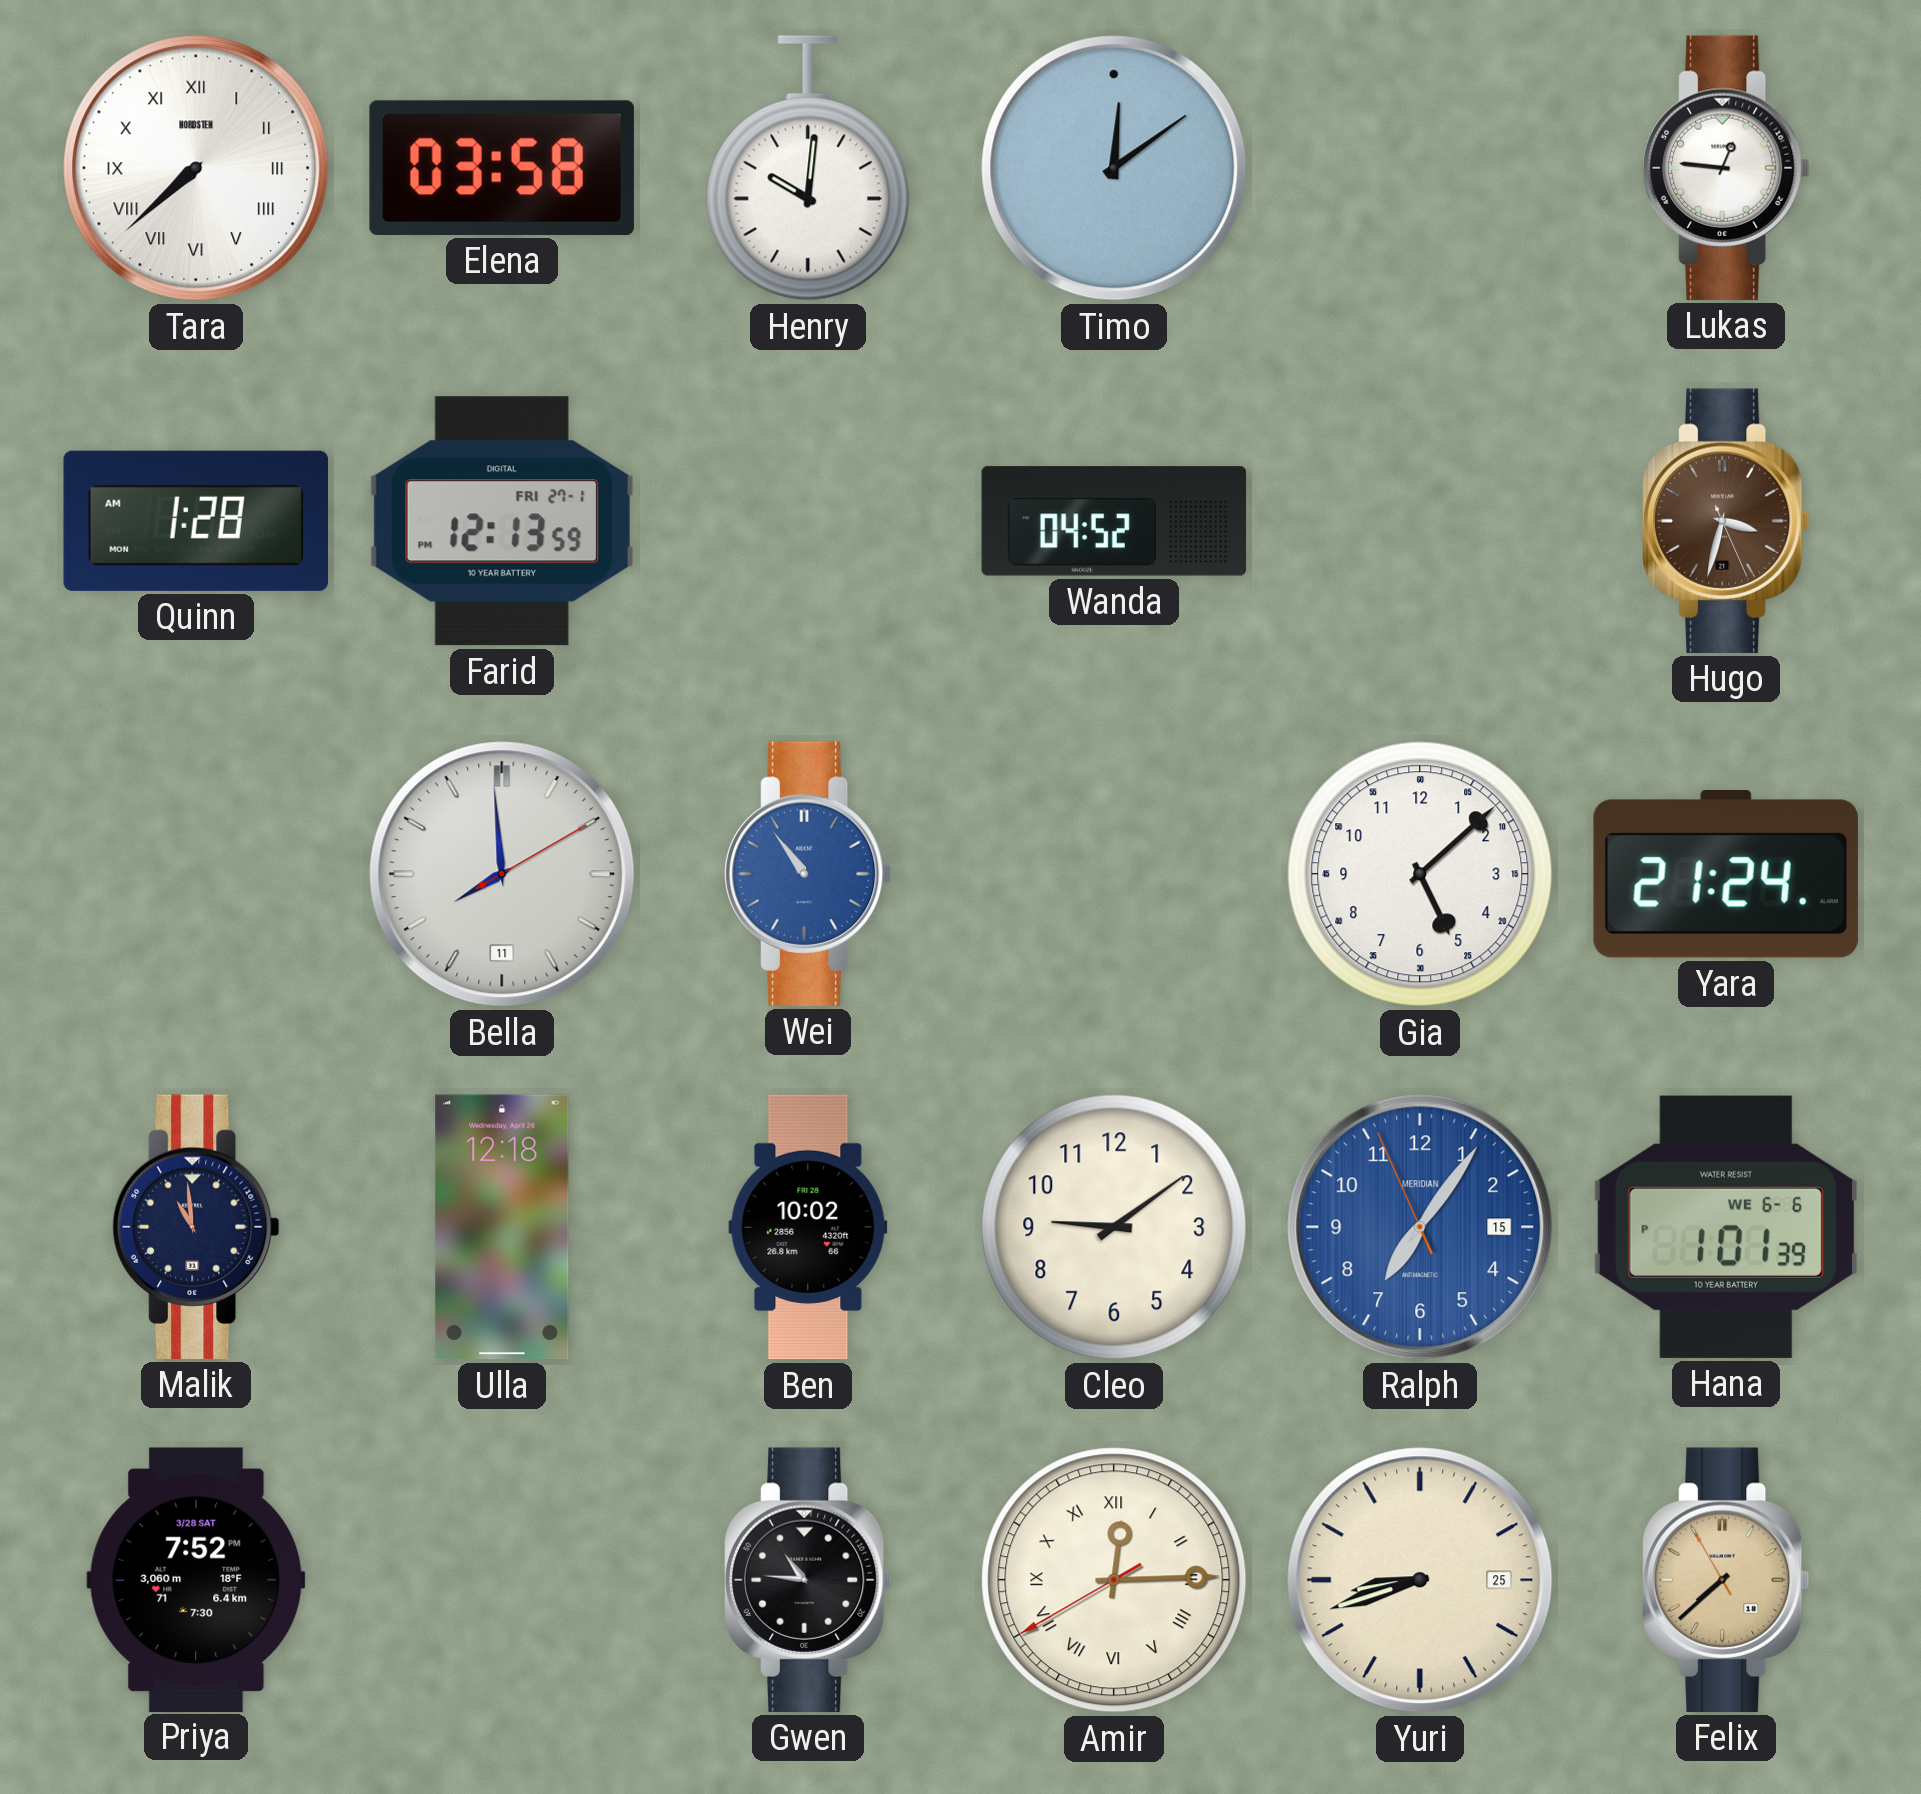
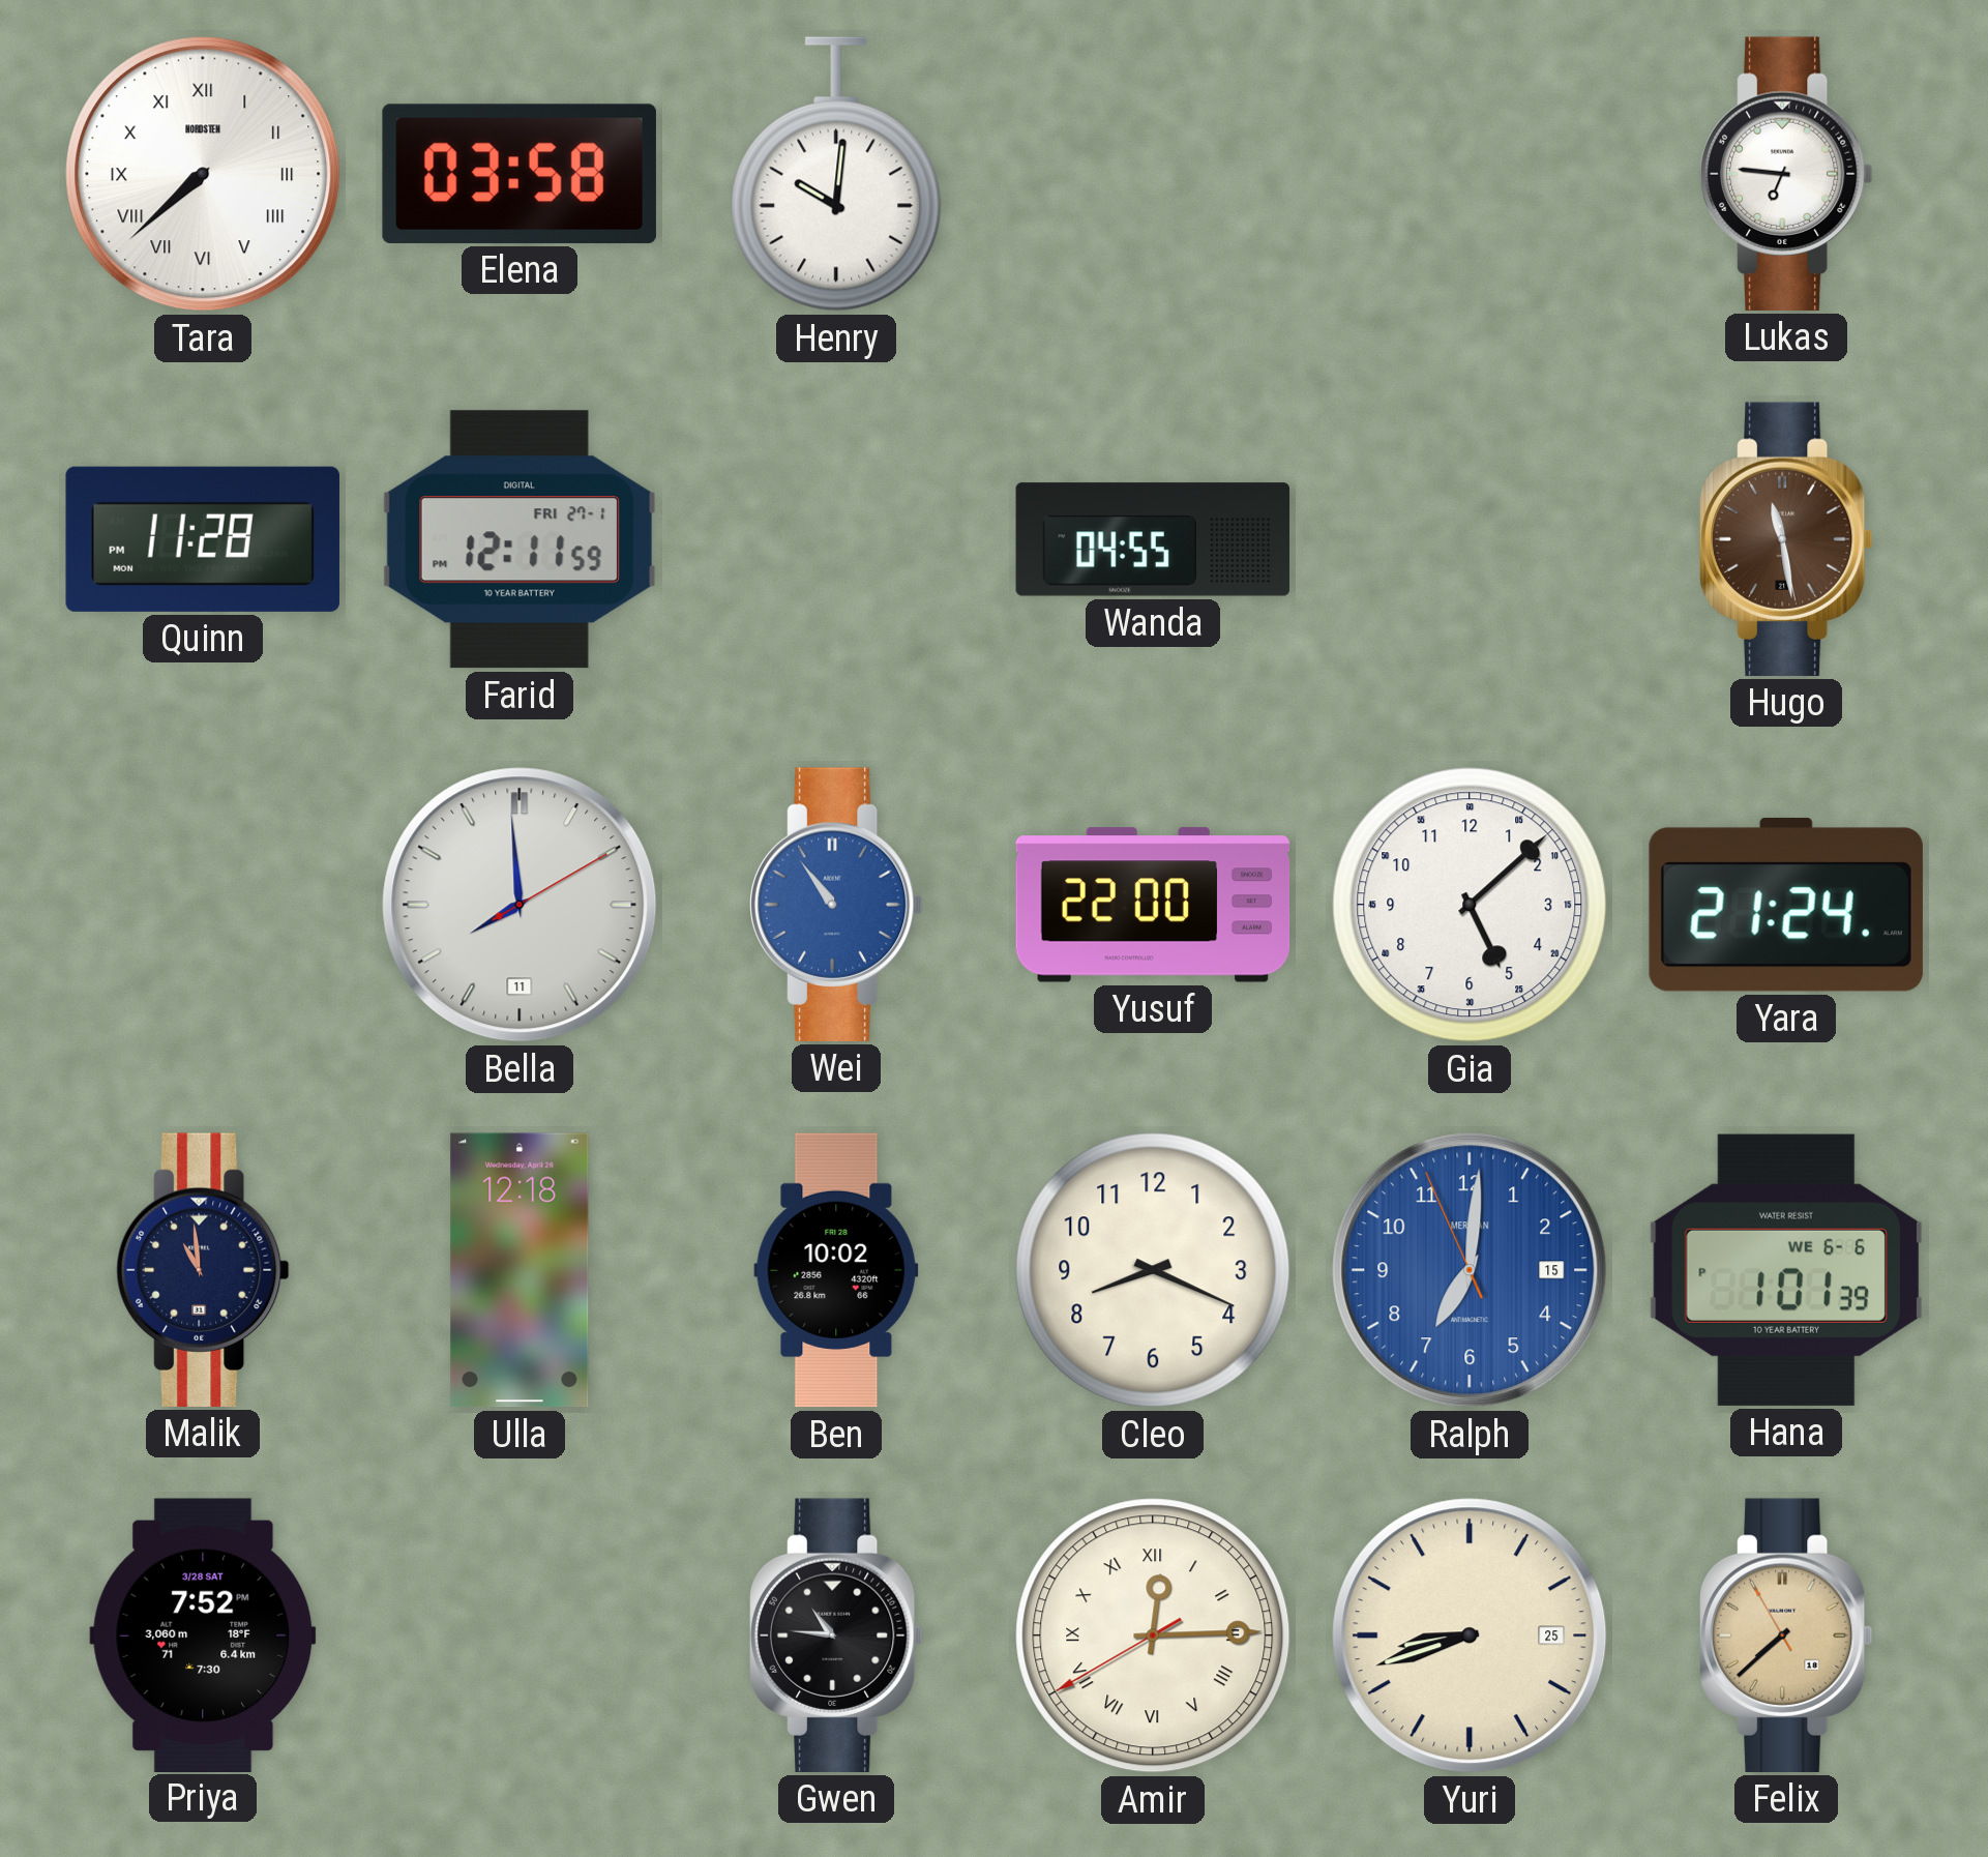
Timo: 12:09 -> none (1114, 168)
Lukas: 12:46 -> 6:46 (1786, 174)
Quinn: 1:28 -> 11:28 (203, 539)
Farid: 12:13 -> 12:11 (520, 539)
Wanda: 04:52 -> 04:55 (1153, 539)
Hugo: 3:32 -> 11:28 (1786, 539)
Yusuf: none -> 22:00 (1153, 905)
Cleo: 9:09 -> 8:19 (1153, 1270)
Ralph: 7:05 -> 7:00 (1470, 1270)
